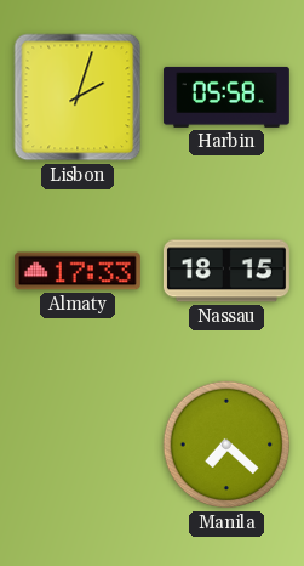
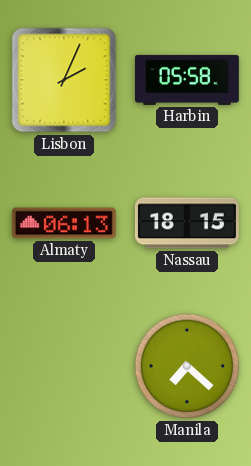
Lisbon: 2:03 -> 2:04 (64, 80)
Almaty: 17:33 -> 06:13 (64, 223)
